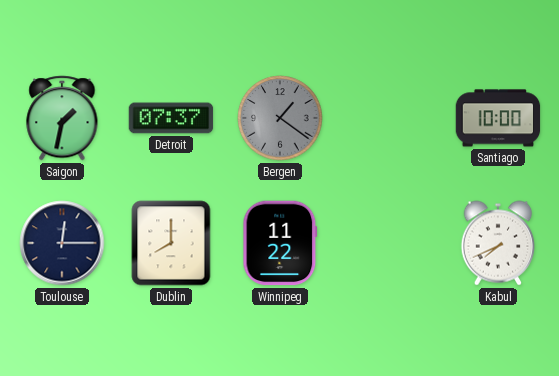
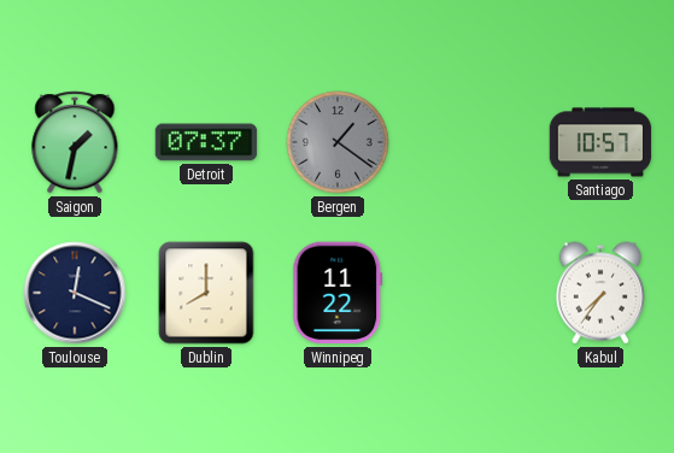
Santiago: 10:00 -> 10:57 (600, 142)
Toulouse: 12:15 -> 12:19 (75, 293)
Kabul: 7:41 -> 7:36 (600, 293)
